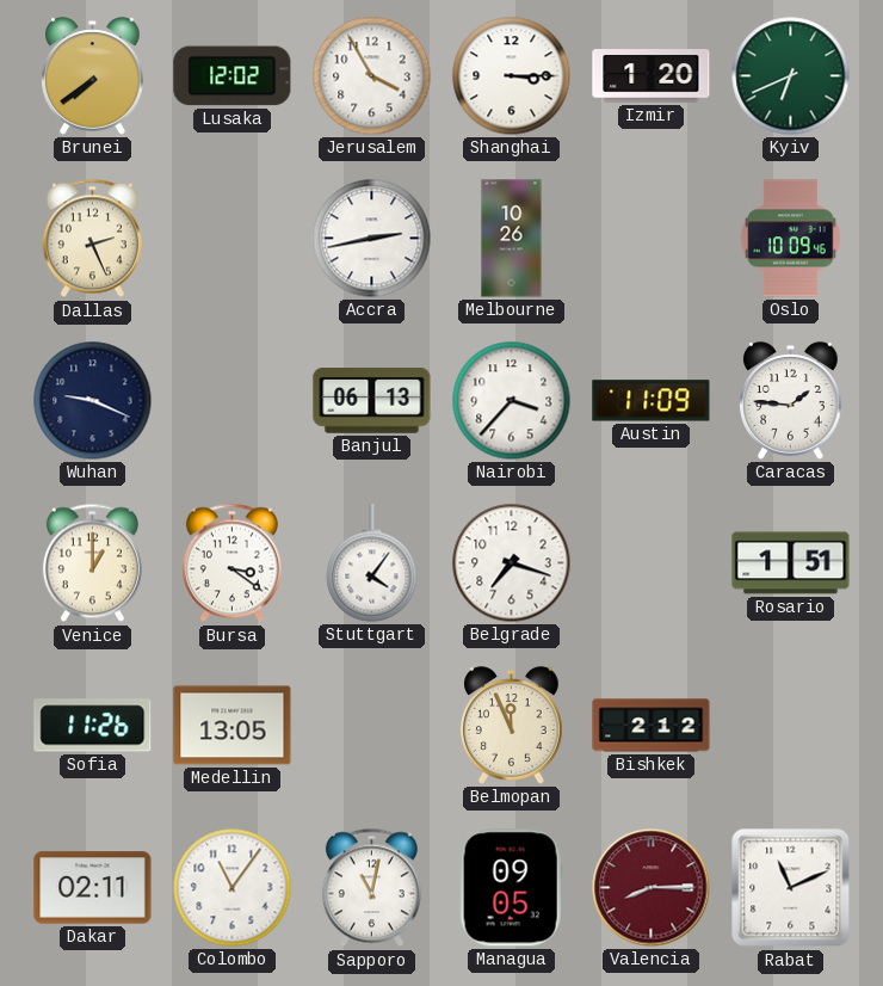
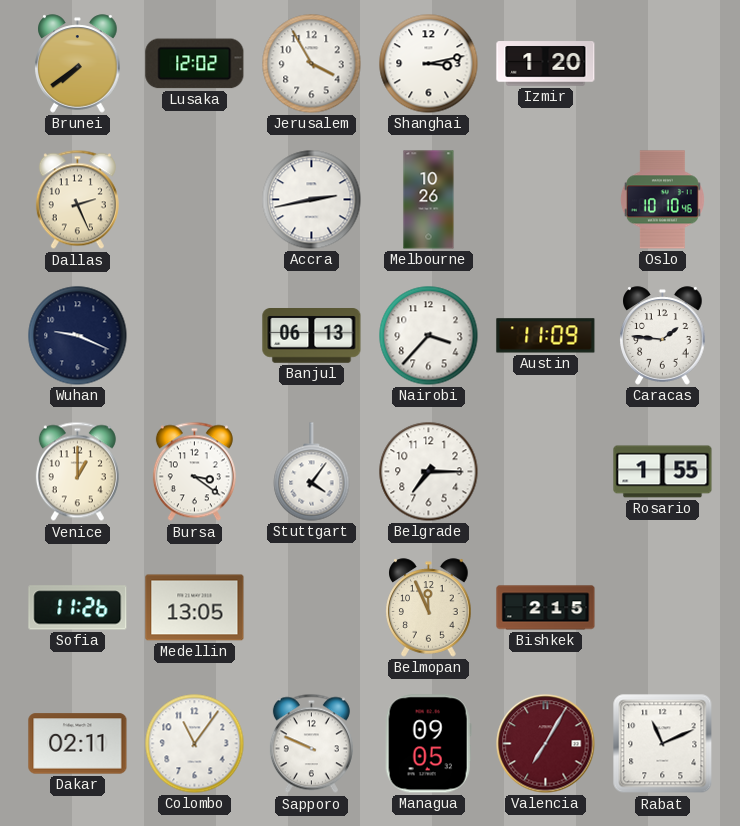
Shanghai: 3:15 -> 3:13 (429, 64)
Kyiv: 6:41 -> none (791, 76)
Oslo: 10:09 -> 10:10 (662, 200)
Belgrade: 7:18 -> 7:15 (429, 472)
Rosario: 1:51 -> 1:55 (663, 472)
Bishkek: 2:12 -> 2:15 (546, 608)
Sapporo: 11:02 -> 9:49 (311, 744)
Valencia: 8:15 -> 7:05 (546, 744)
